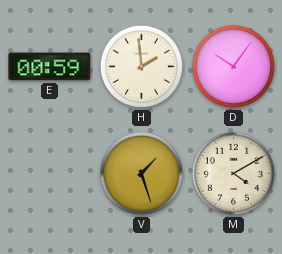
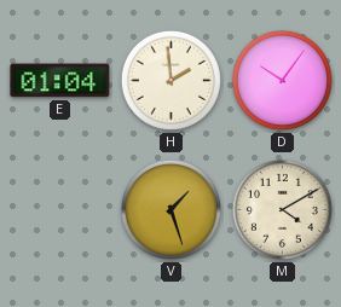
E: 00:59 -> 01:04 (60, 81)
